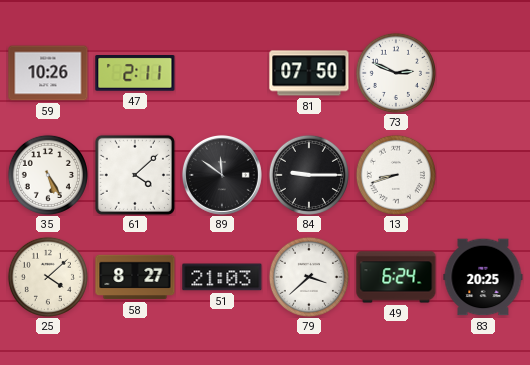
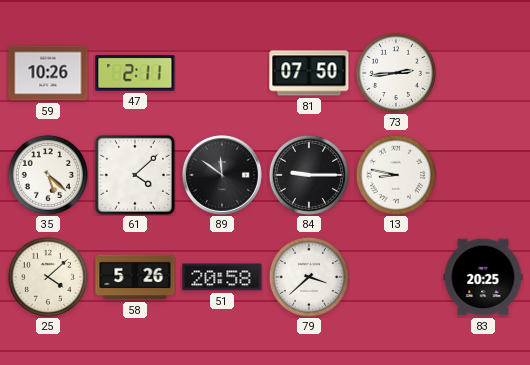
73: 2:49 -> 2:44 (396, 73)
35: 5:25 -> 5:22 (48, 175)
13: 8:42 -> 8:47 (396, 175)
58: 8:27 -> 5:26 (135, 277)
51: 21:03 -> 20:58 (222, 277)
49: 6:24 -> none (396, 277)
